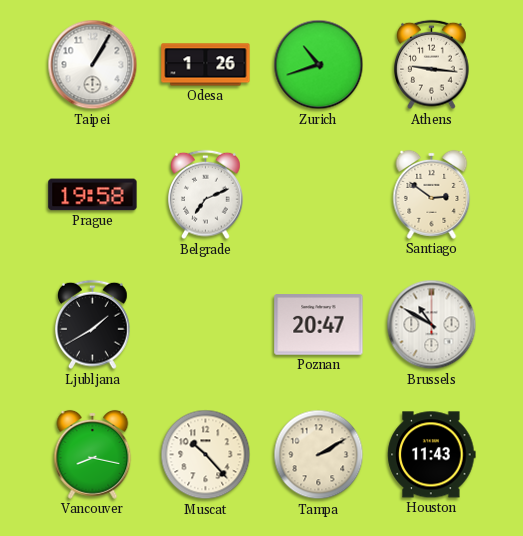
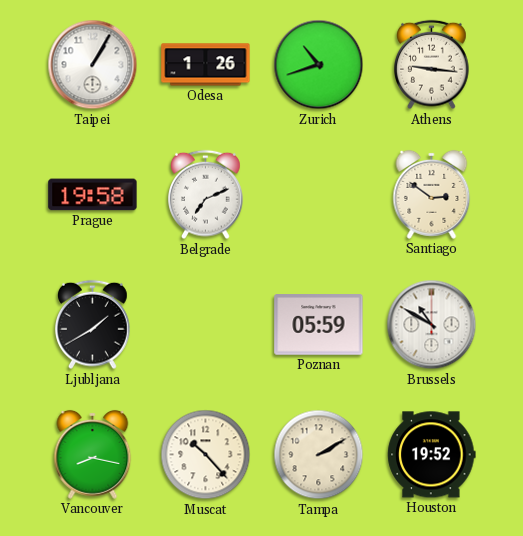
Poznan: 20:47 -> 05:59 (319, 325)
Houston: 11:43 -> 19:52 (432, 455)
